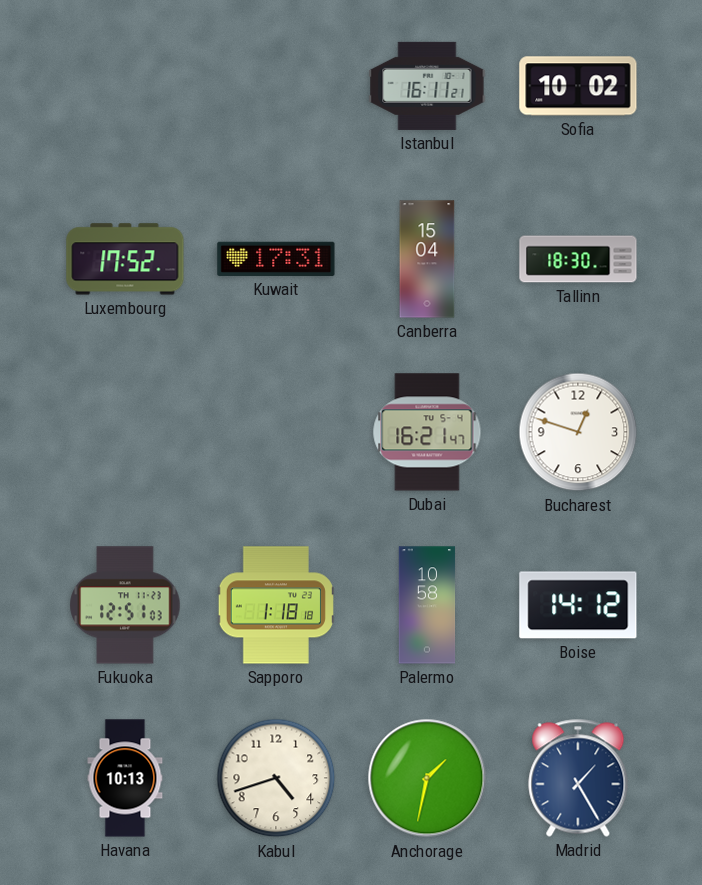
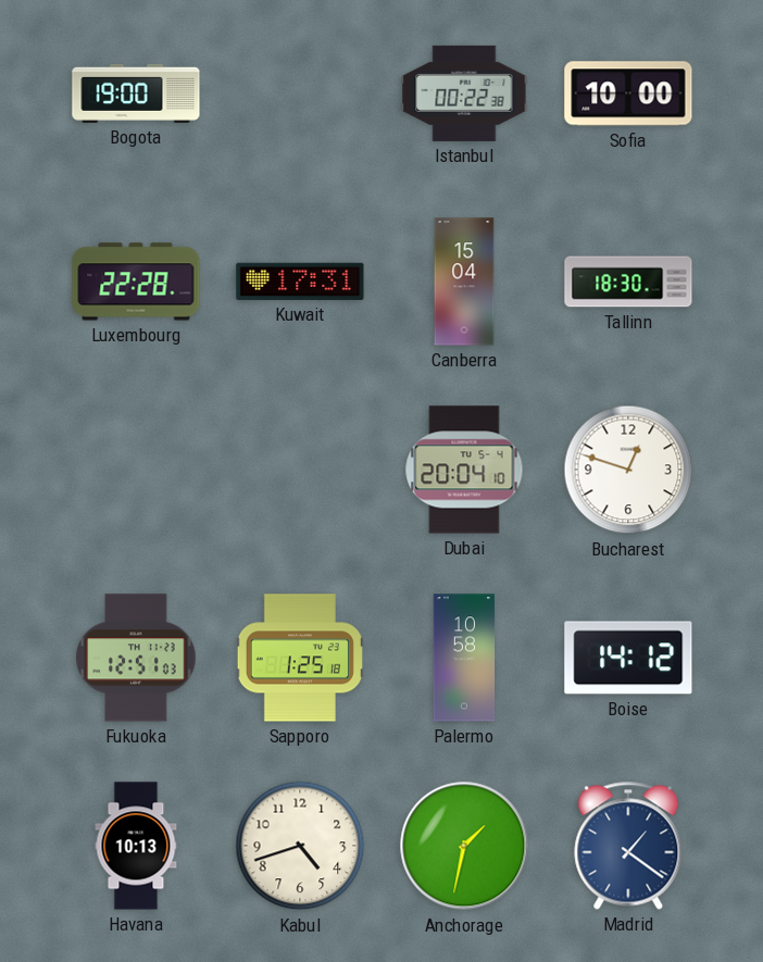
Bogota: none -> 19:00 (136, 93)
Istanbul: 16:11 -> 00:22 (464, 93)
Sofia: 10:02 -> 10:00 (628, 93)
Luxembourg: 17:52 -> 22:28 (136, 282)
Dubai: 16:21 -> 20:04 (464, 470)
Sapporo: 1:18 -> 1:25 (300, 658)
Madrid: 1:25 -> 1:21 (628, 846)
